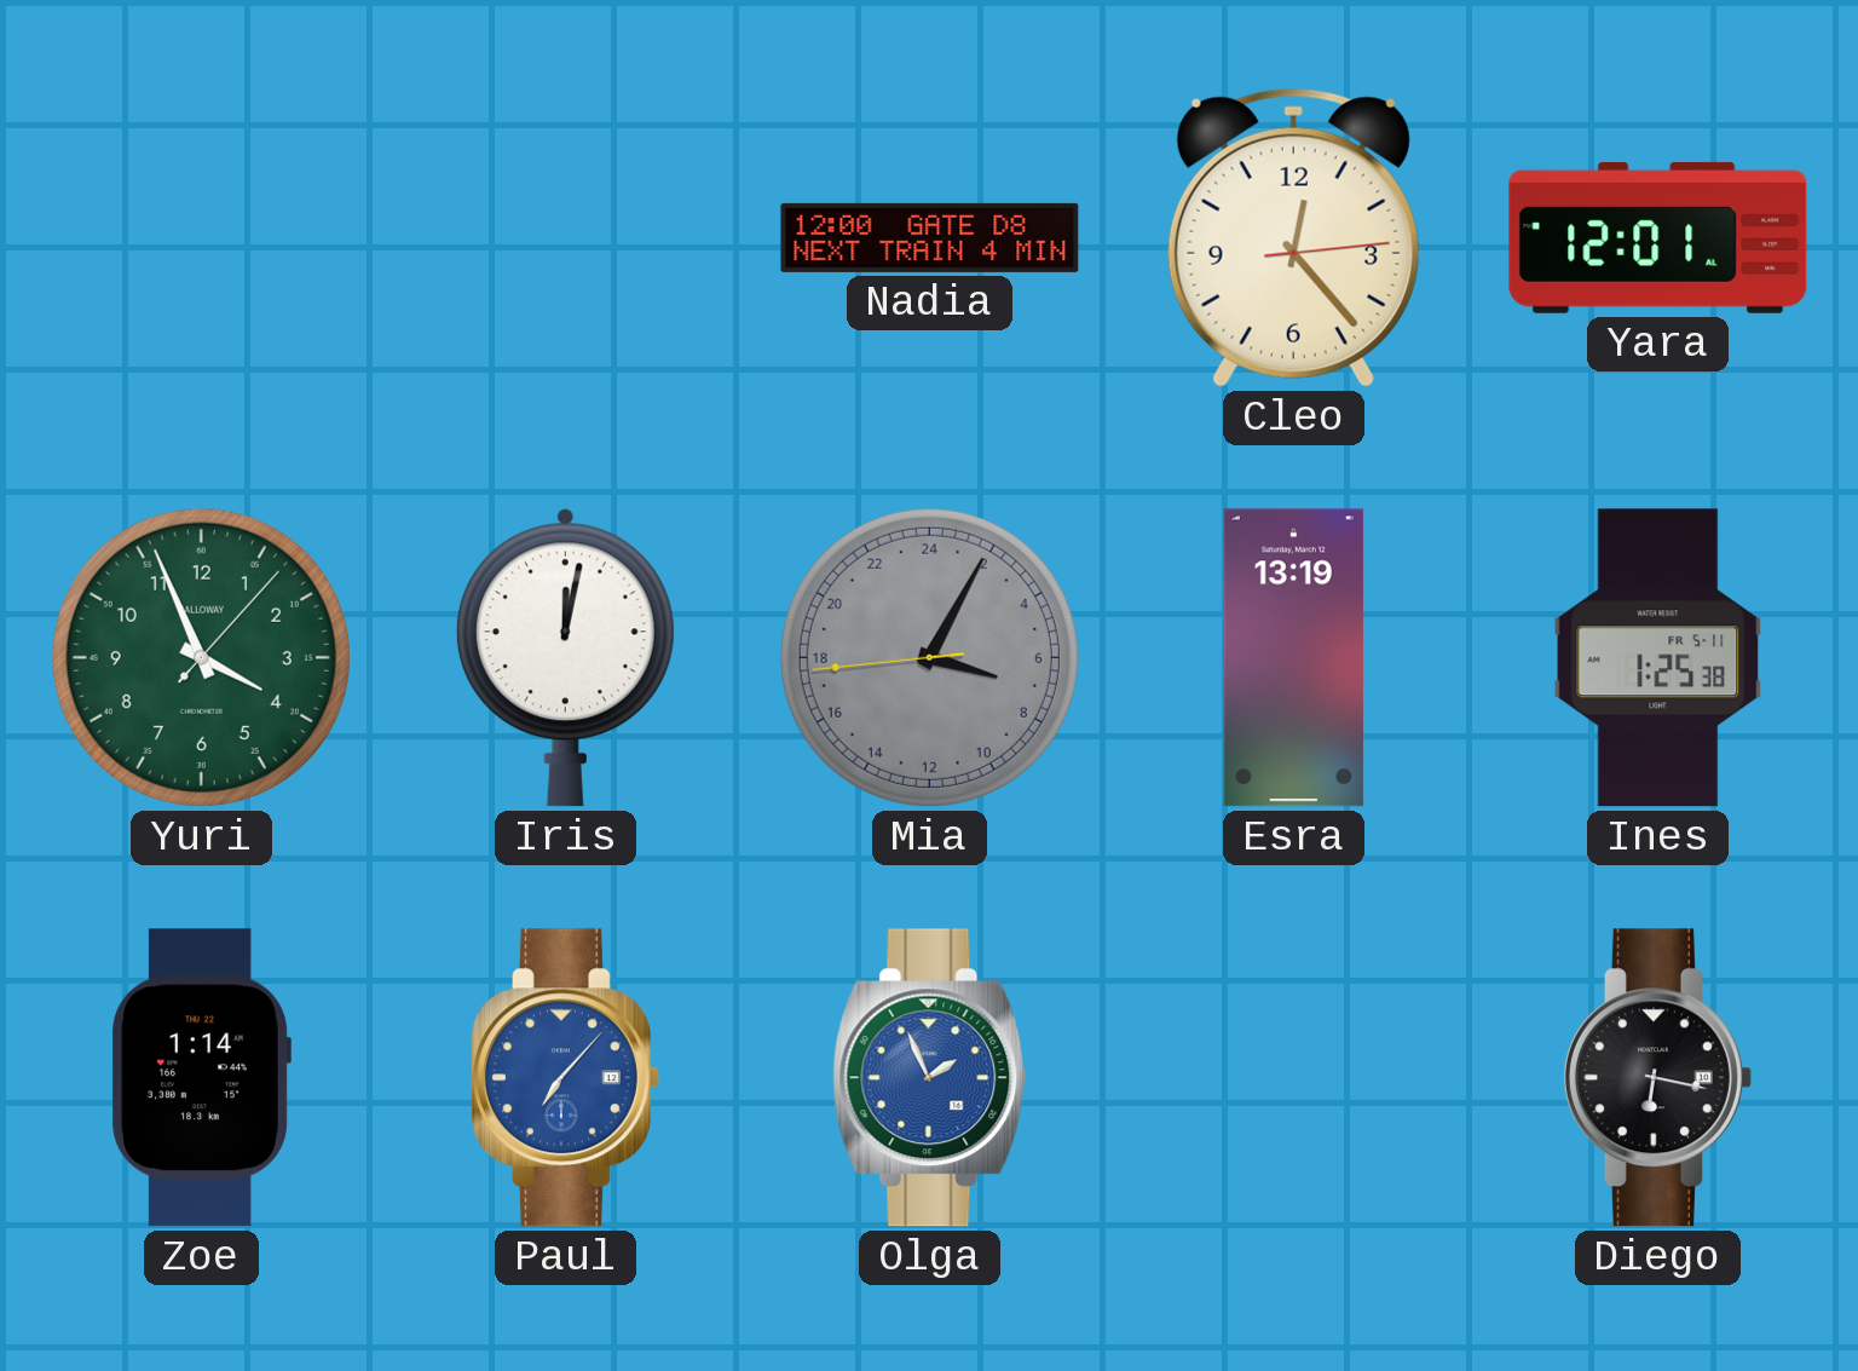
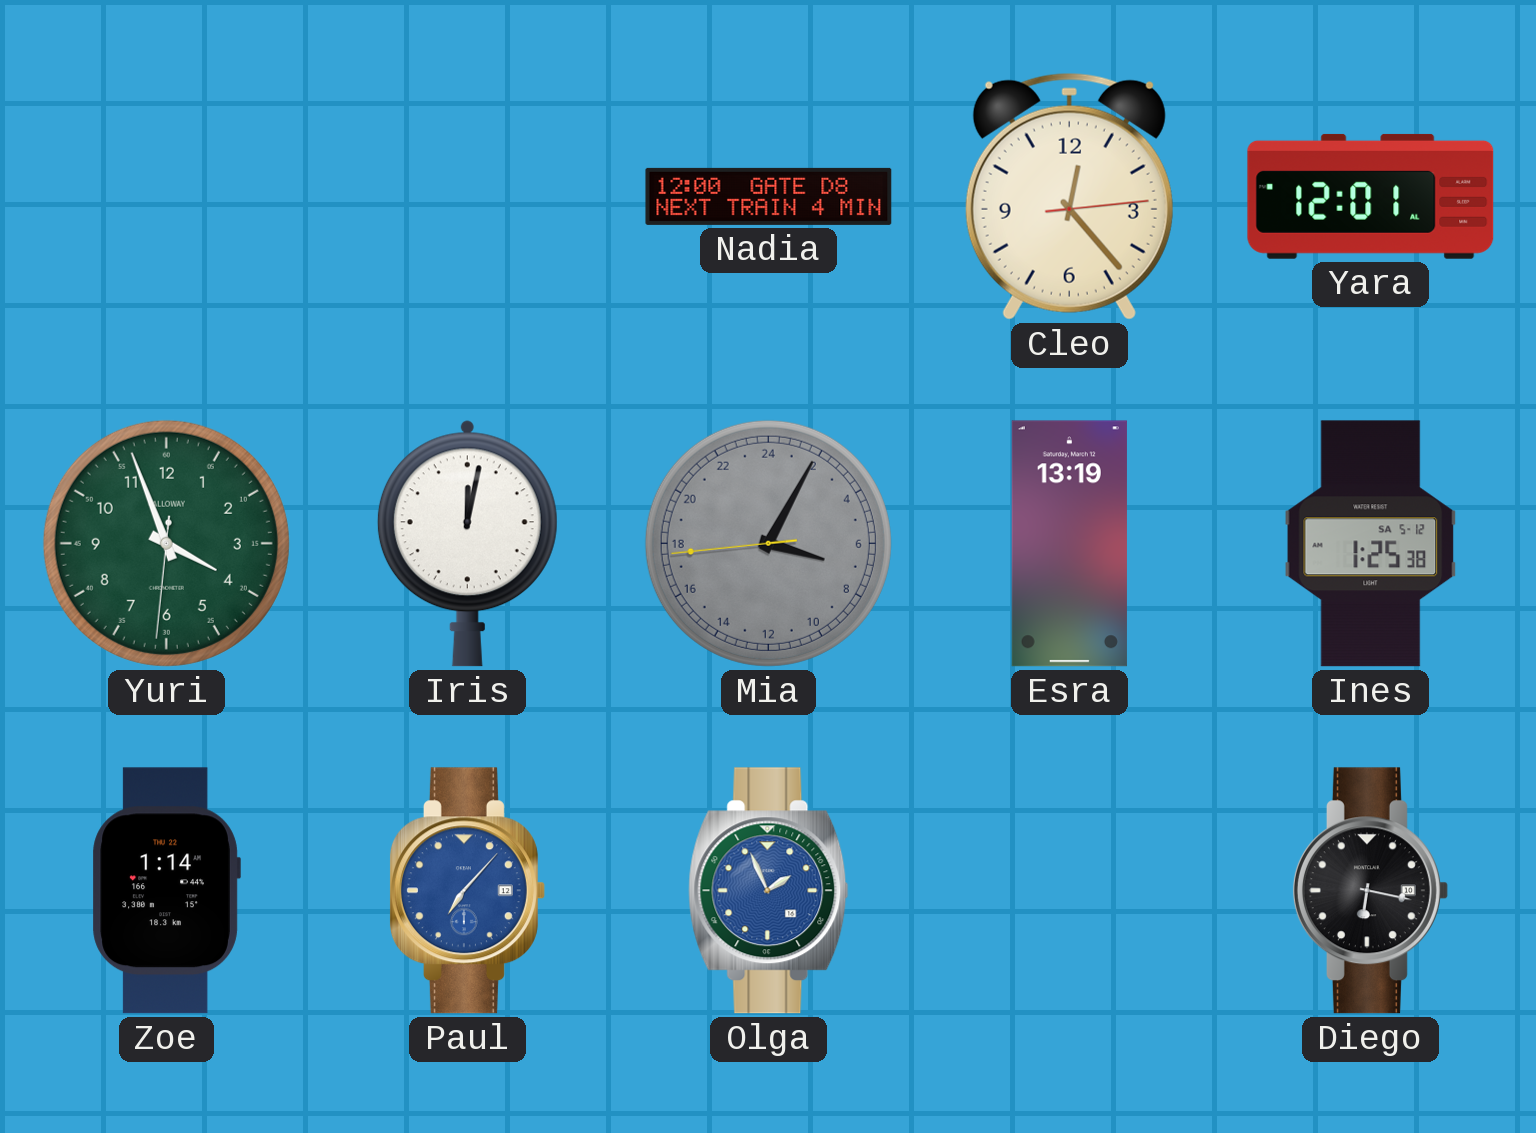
Yuri: 3:56:07 -> 3:56:31 (166, 543)
Ines date: FR 5-11 -> SA 5-12 (1371, 544)
